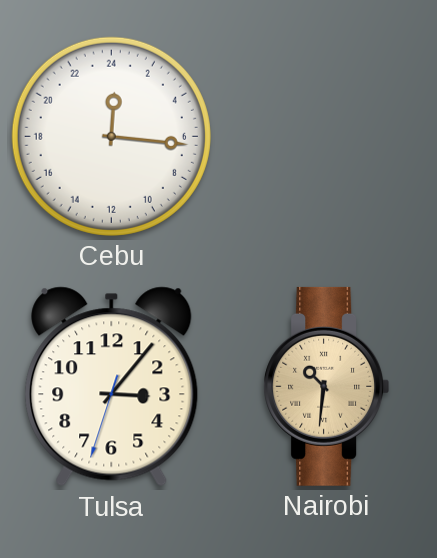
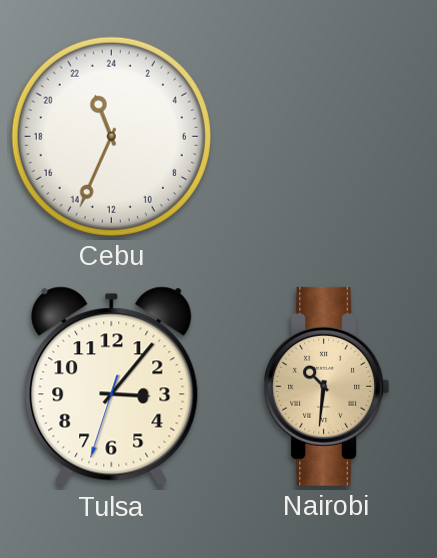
Cebu: 0:16 -> 22:34 (111, 136)
